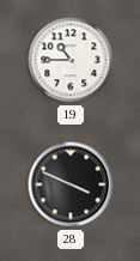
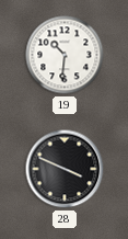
19: 10:45 -> 10:31 (65, 55)
